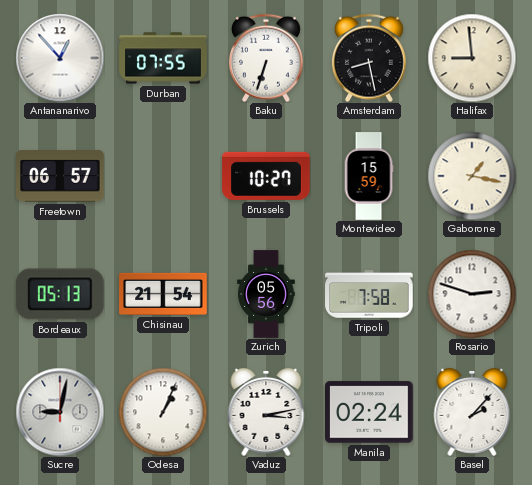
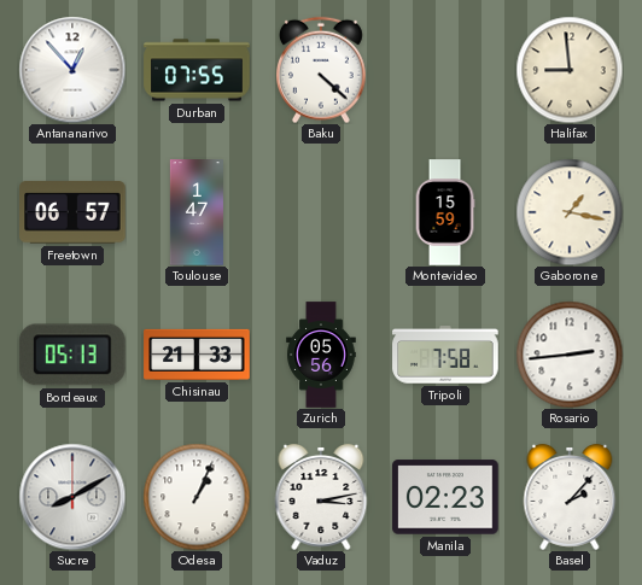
Baku: 6:33 -> 4:22 (321, 70)
Amsterdam: 8:28 -> none (369, 58)
Toulouse: none -> 1:47 (197, 212)
Brussels: 10:27 -> none (266, 176)
Chisinau: 21:54 -> 21:33 (197, 355)
Rosario: 2:48 -> 2:44 (570, 355)
Sucre: 9:02 -> 8:10 (72, 497)
Manila: 02:24 -> 02:23 (445, 497)
